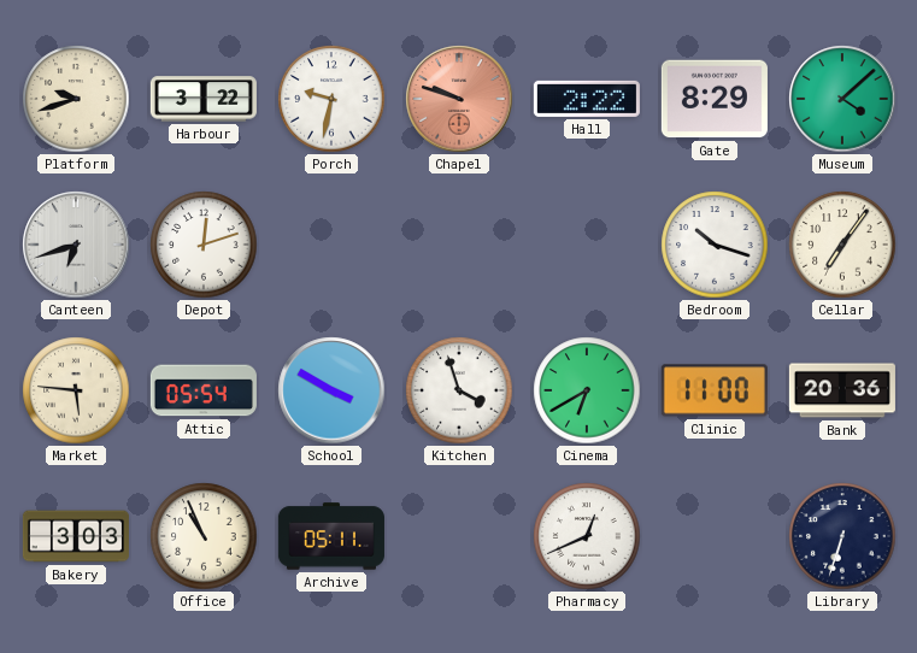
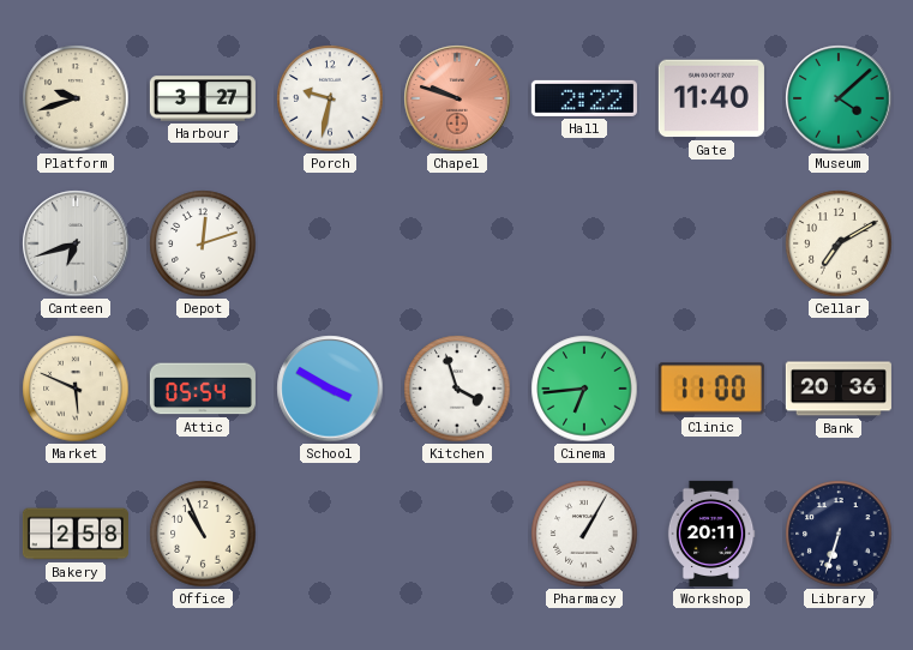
Harbour: 3:22 -> 3:27 (203, 98)
Gate: 8:29 -> 11:40 (711, 98)
Bedroom: 10:18 -> none (715, 245)
Cellar: 7:06 -> 7:10 (839, 243)
Market: 5:46 -> 5:49 (76, 389)
Cinema: 6:40 -> 6:44 (584, 389)
Bakery: 3:03 -> 2:58 (76, 534)
Archive: 05:11 -> none (331, 536)
Pharmacy: 12:41 -> 1:05 (584, 534)
Workshop: none -> 20:11 (711, 534)
